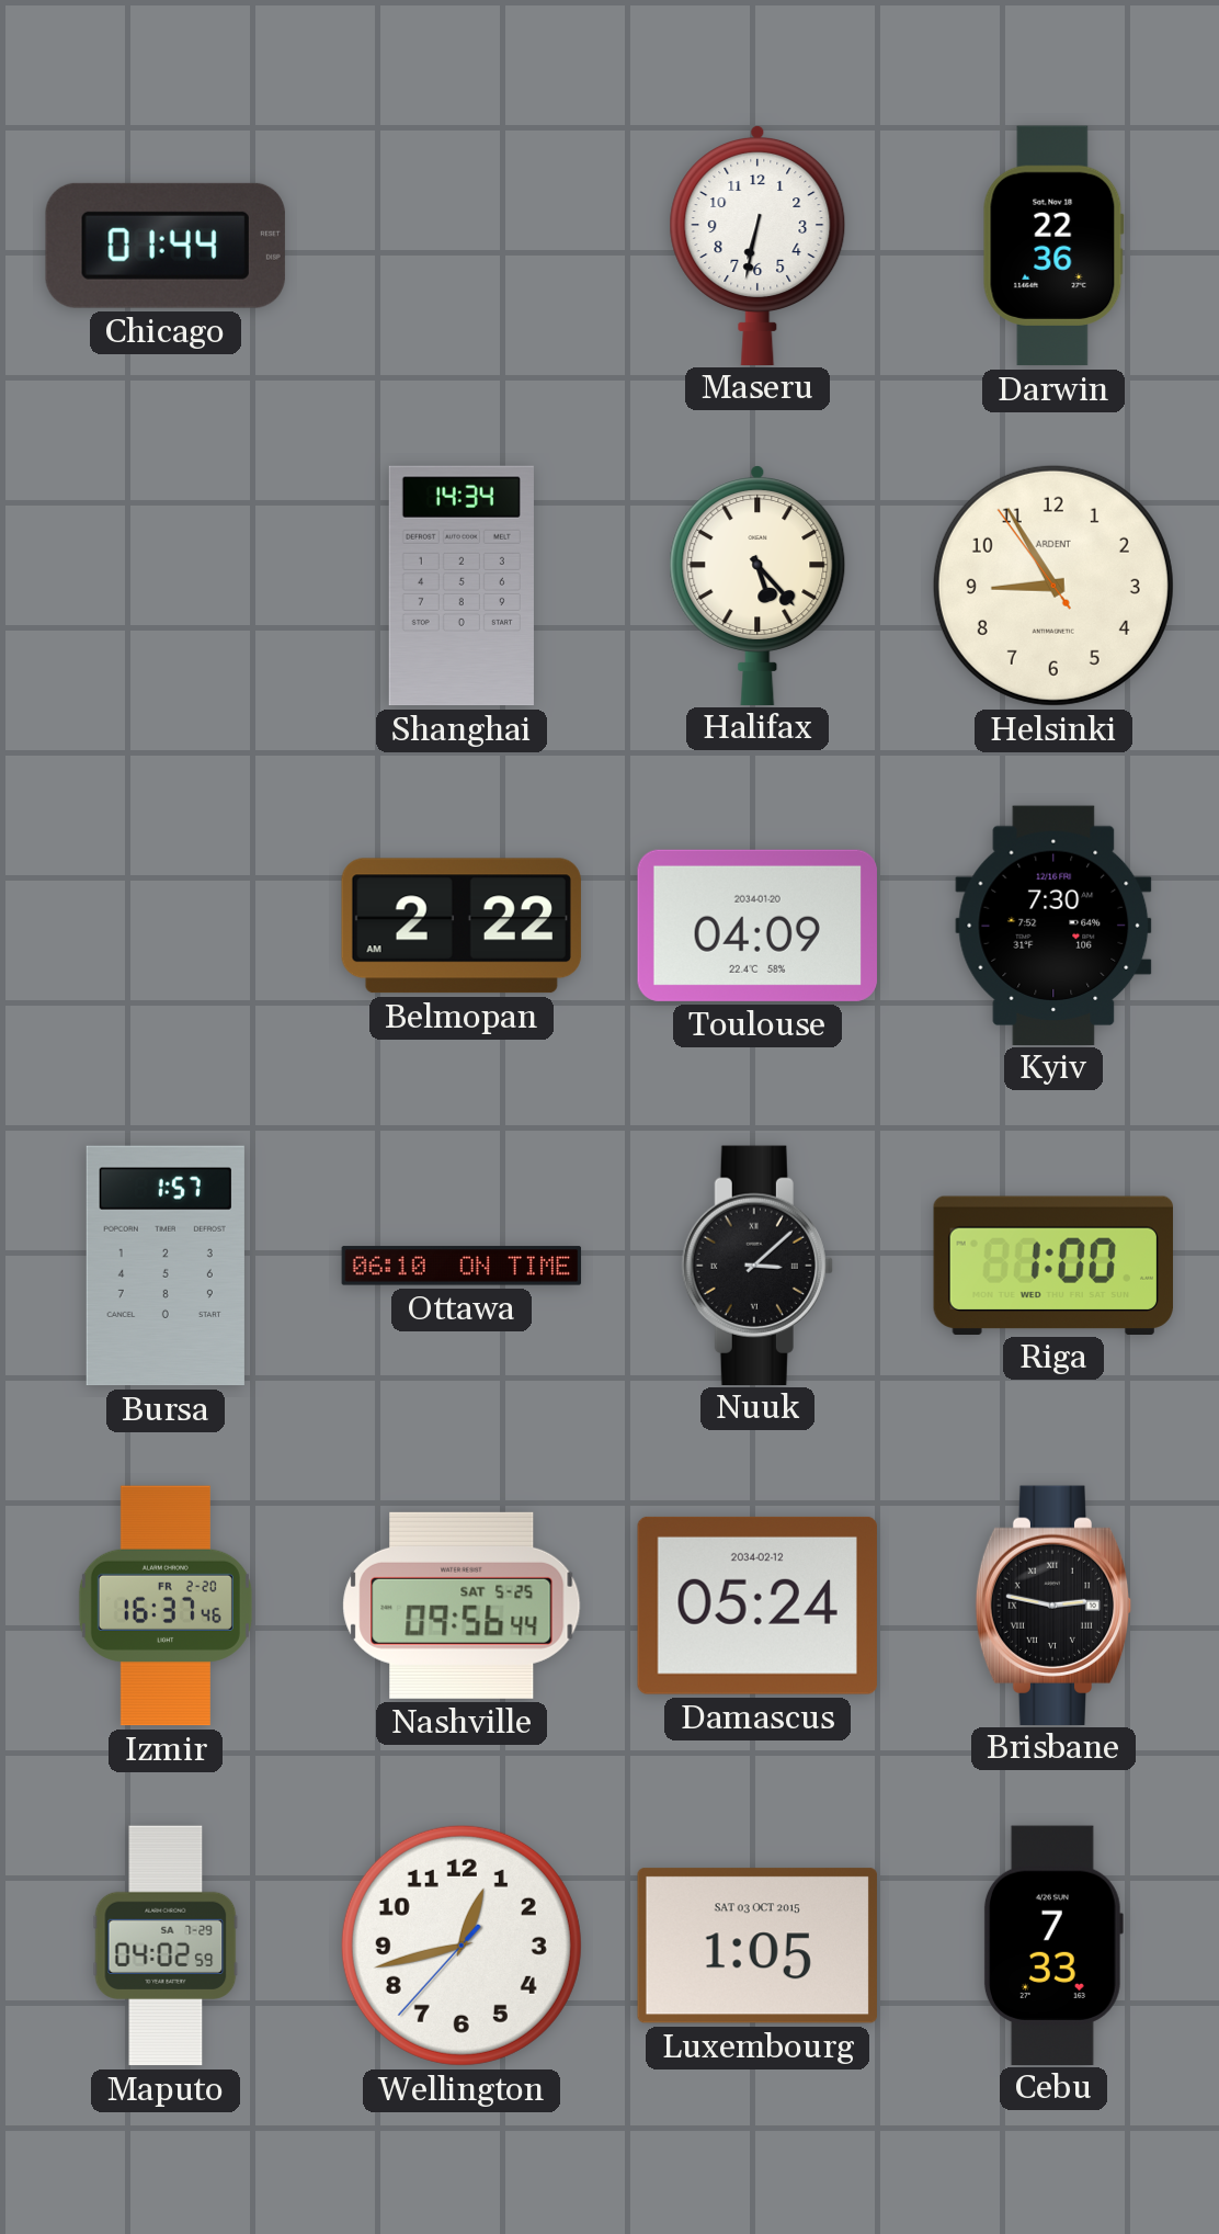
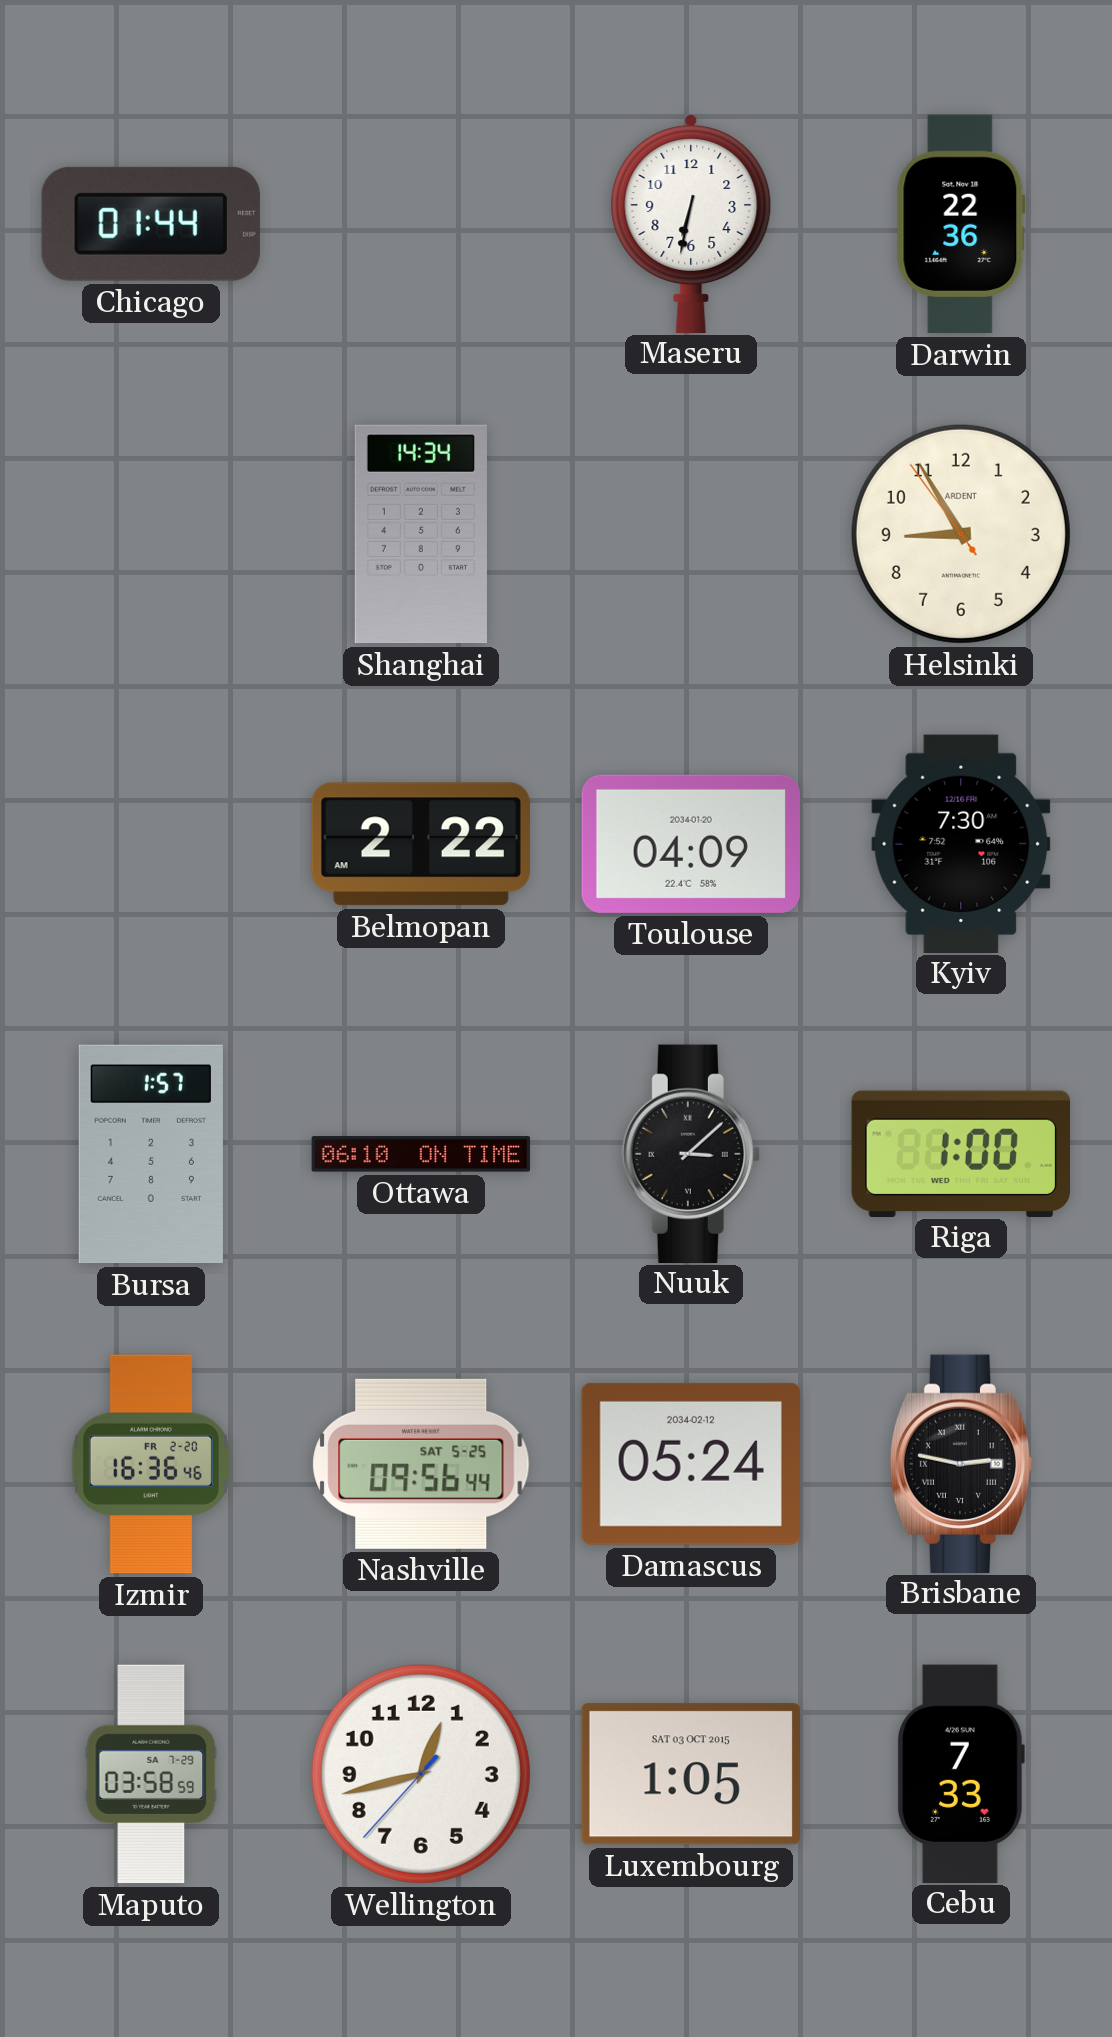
Halifax: 5:23 -> none (757, 585)
Izmir: 16:37 -> 16:36 (151, 1464)
Maputo: 04:02 -> 03:58 (151, 1774)
